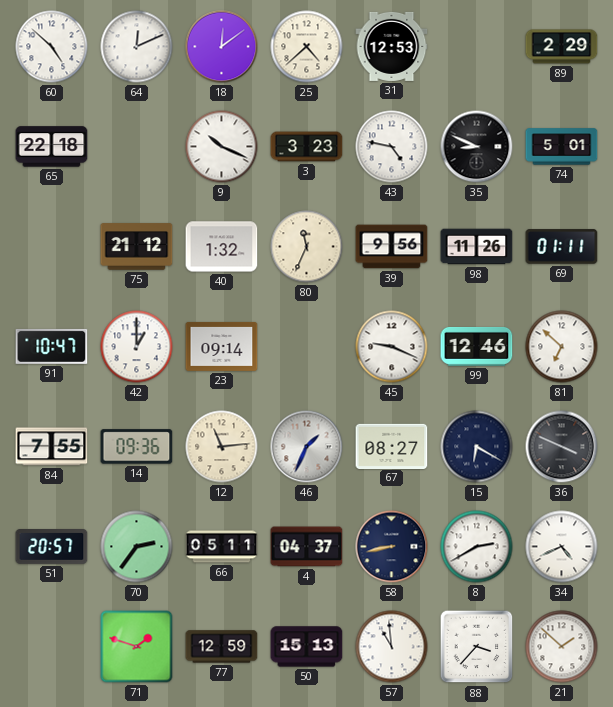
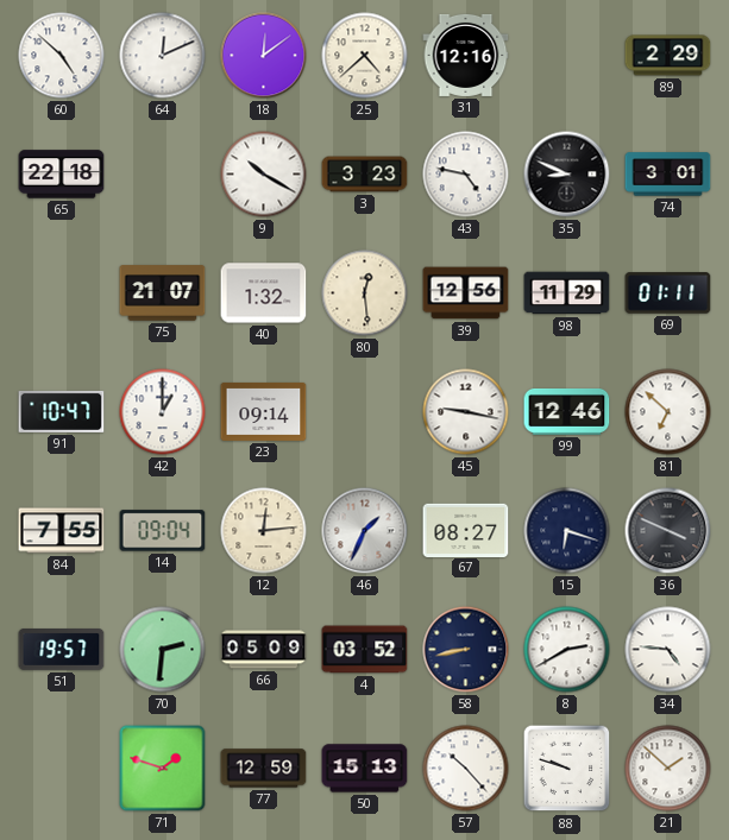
31: 12:53 -> 12:16 (466, 55)
9: 10:19 -> 10:20 (264, 175)
74: 5:01 -> 3:01 (668, 175)
75: 21:12 -> 21:07 (163, 293)
80: 11:34 -> 12:29 (365, 293)
39: 9:56 -> 12:56 (466, 293)
98: 11:26 -> 11:29 (567, 293)
45: 9:19 -> 9:17 (466, 412)
14: 09:36 -> 09:04 (163, 531)
12: 11:14 -> 12:14 (264, 531)
15: 6:20 -> 6:18 (567, 531)
51: 20:57 -> 19:57 (62, 650)
70: 2:36 -> 2:31 (163, 650)
66: 05:11 -> 05:09 (264, 650)
4: 04:37 -> 03:52 (365, 650)
34: 4:41 -> 4:46 (668, 650)
57: 10:59 -> 10:23 (466, 769)
88: 3:37 -> 9:48 (567, 769)
